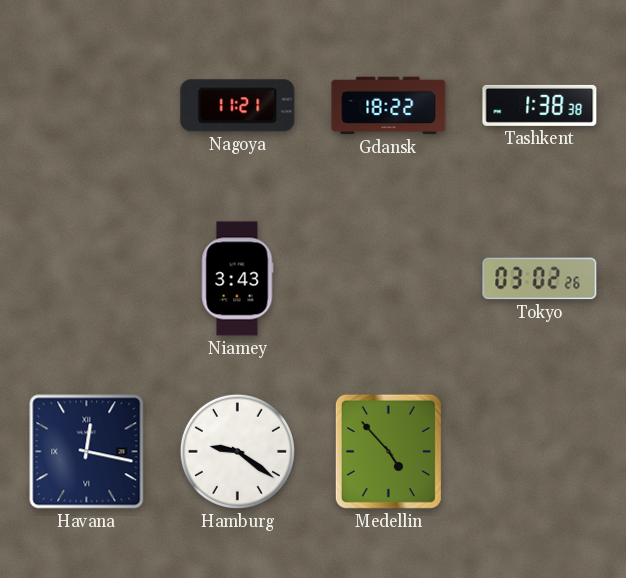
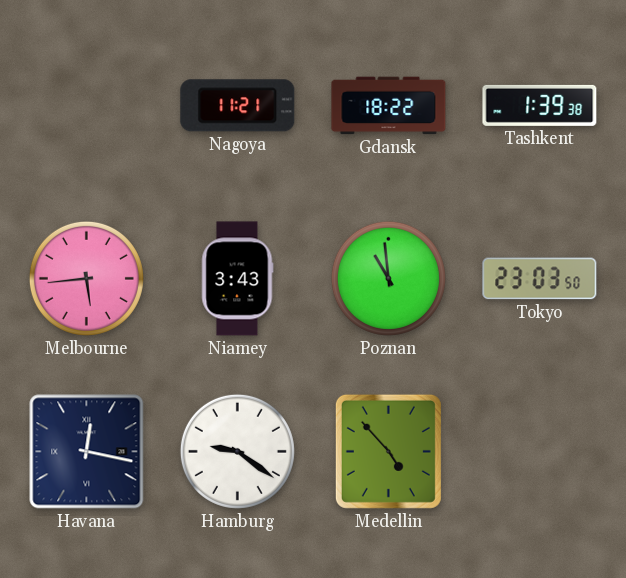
Tashkent: 1:38 -> 1:39 (540, 105)
Melbourne: none -> 5:44 (86, 278)
Poznan: none -> 10:59 (388, 278)
Tokyo: 03:02 -> 23:03 (540, 279)
